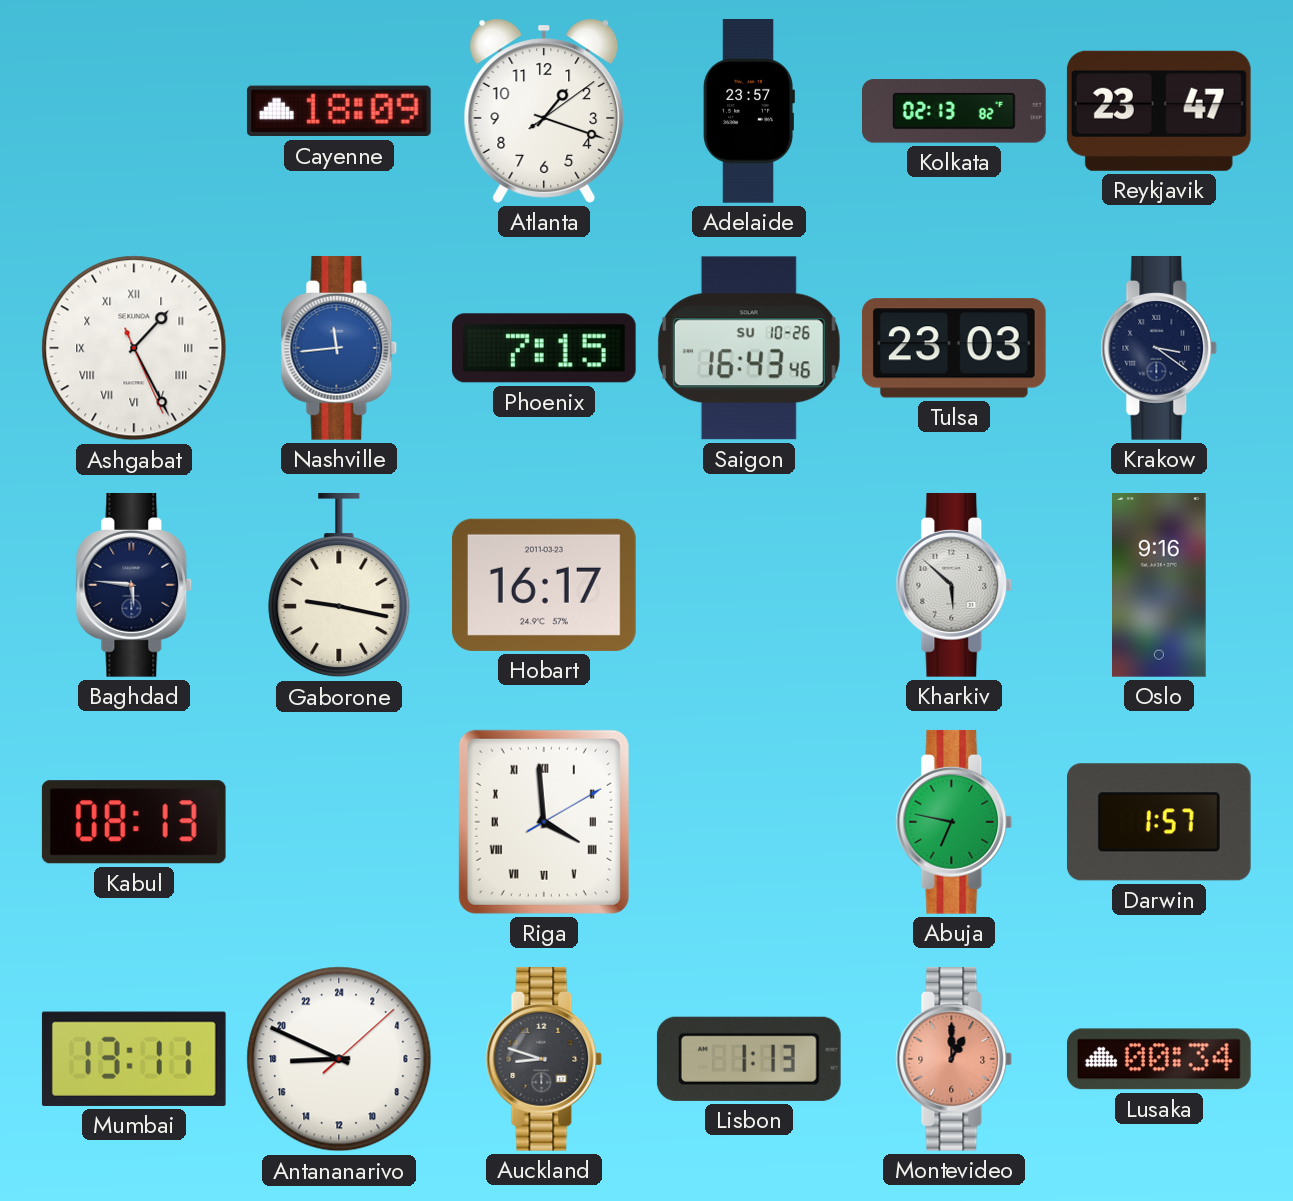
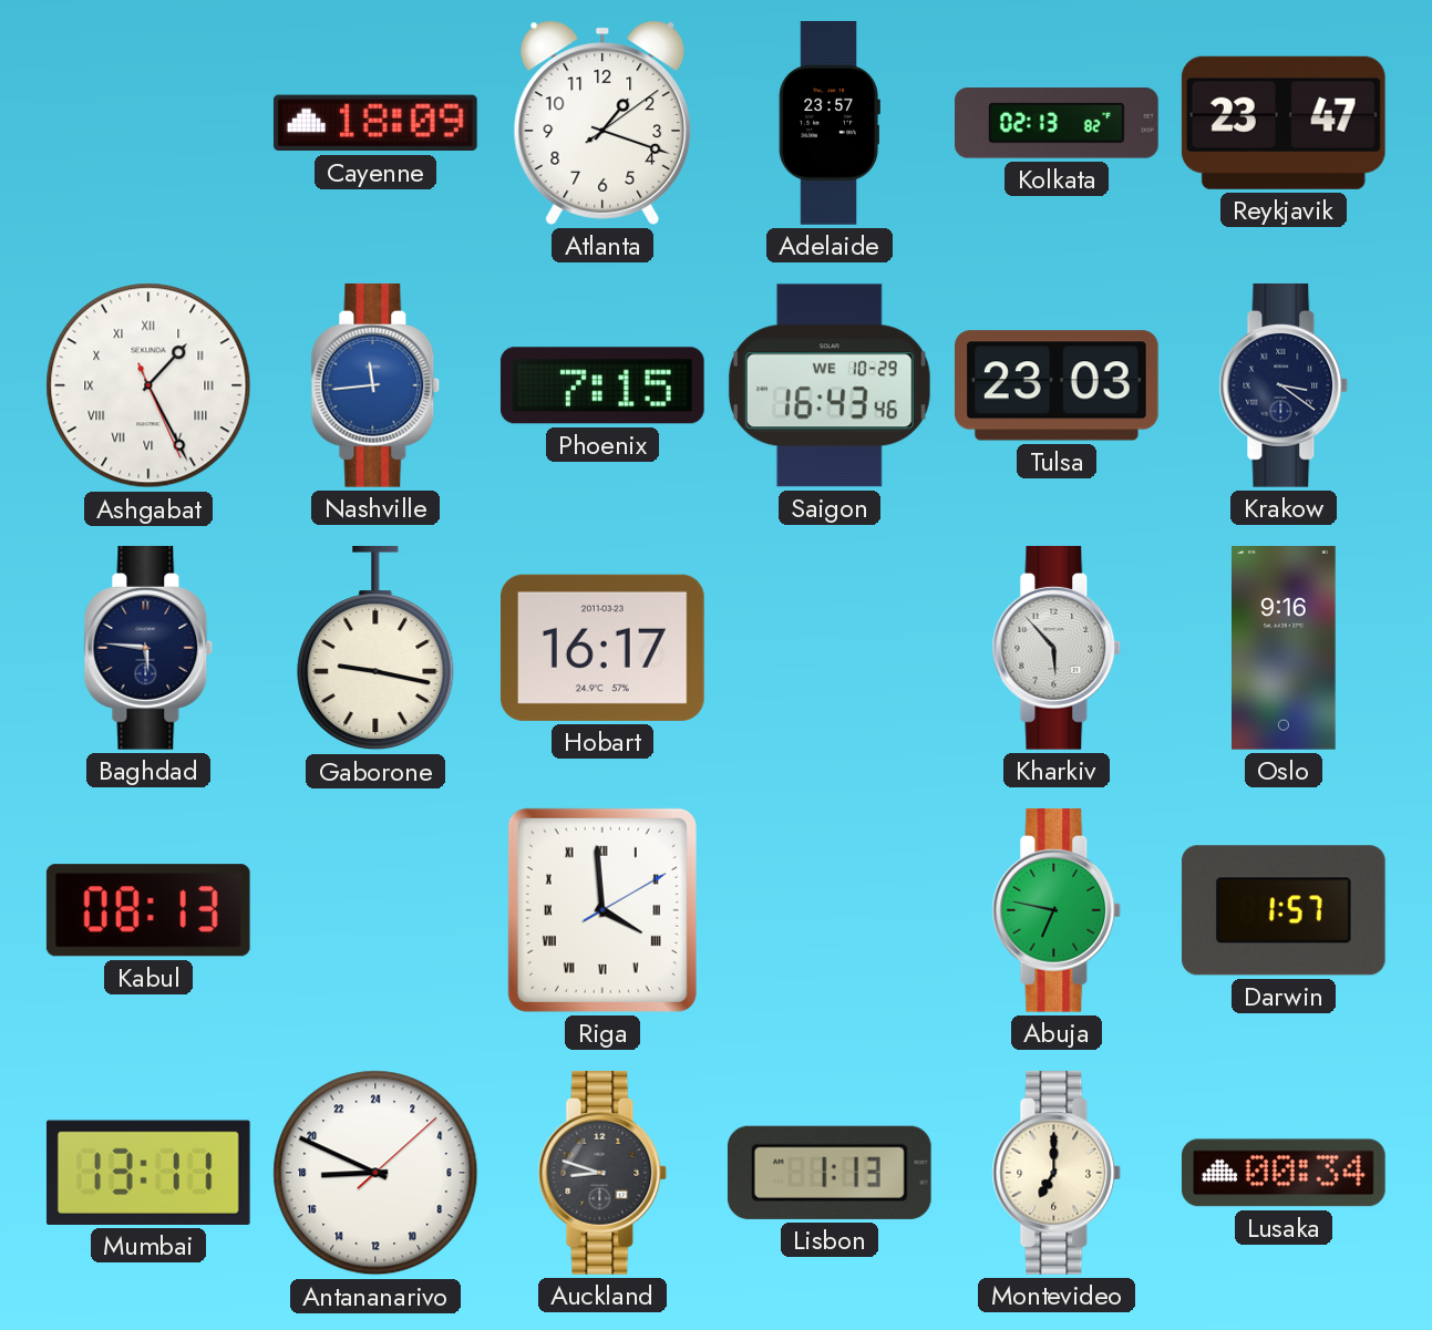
Saigon date: SU 10-26 -> WE 10-29 (830, 385)
Kharkiv: 5:52 -> 5:53 (1057, 648)
Montevideo: 1:00 -> 7:00 (1057, 1173)
Montevideo dial: salmon -> cream (1057, 1173)
